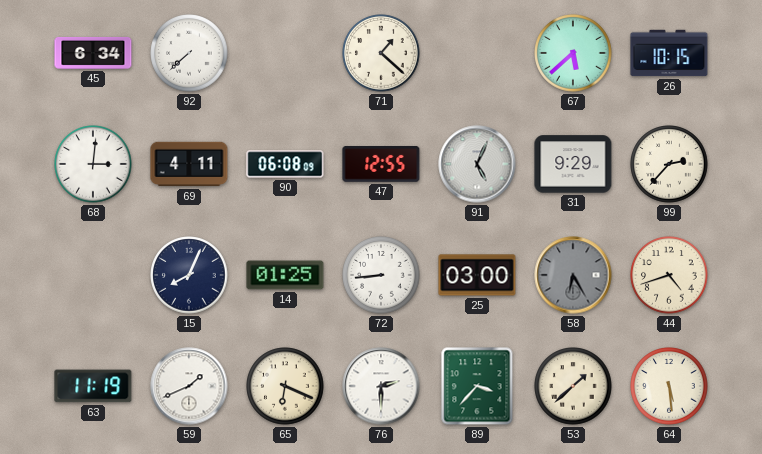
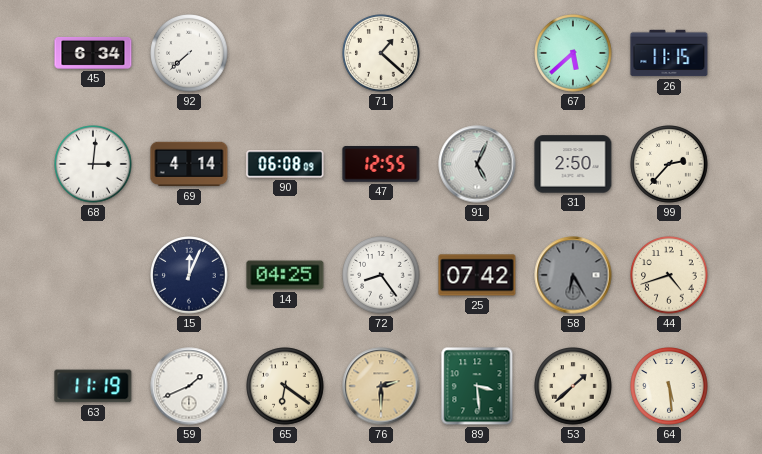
26: 10:15 -> 11:15 (669, 53)
69: 4:11 -> 4:14 (189, 164)
31: 9:29 -> 2:50 (573, 164)
15: 8:04 -> 12:04 (189, 275)
14: 01:25 -> 04:25 (285, 275)
72: 8:44 -> 8:24 (381, 275)
25: 03:00 -> 07:42 (477, 275)
65: 6:19 -> 6:21 (285, 386)
76 dial: white -> champagne (381, 386)
89: 3:37 -> 3:29 (477, 386)
